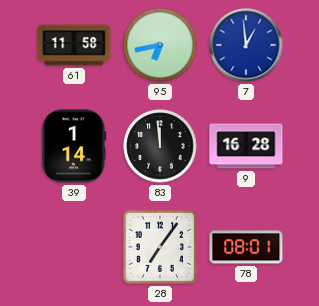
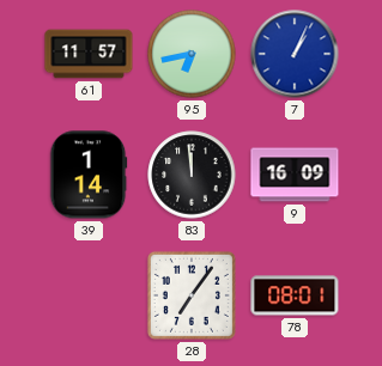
61: 11:58 -> 11:57 (89, 54)
7: 12:59 -> 1:04 (295, 54)
9: 16:28 -> 16:09 (295, 175)
